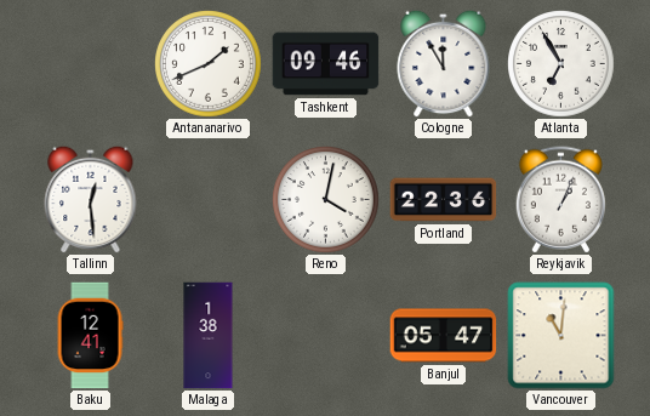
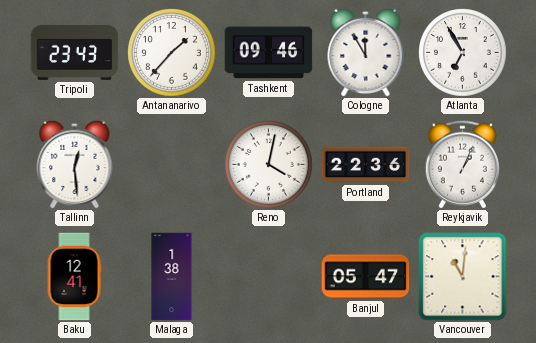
Tripoli: none -> 23:43 (75, 52)
Antananarivo: 1:41 -> 1:37 (172, 53)
